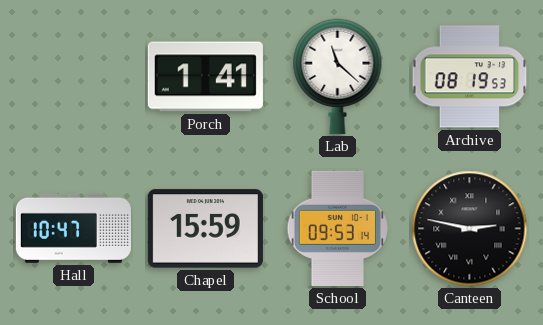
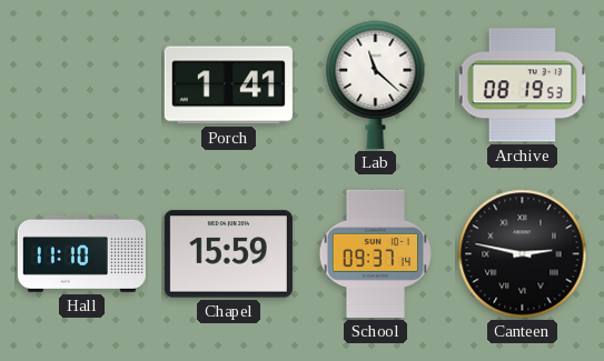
Hall: 10:47 -> 11:10 (81, 253)
School: 09:53 -> 09:37 (376, 253)
